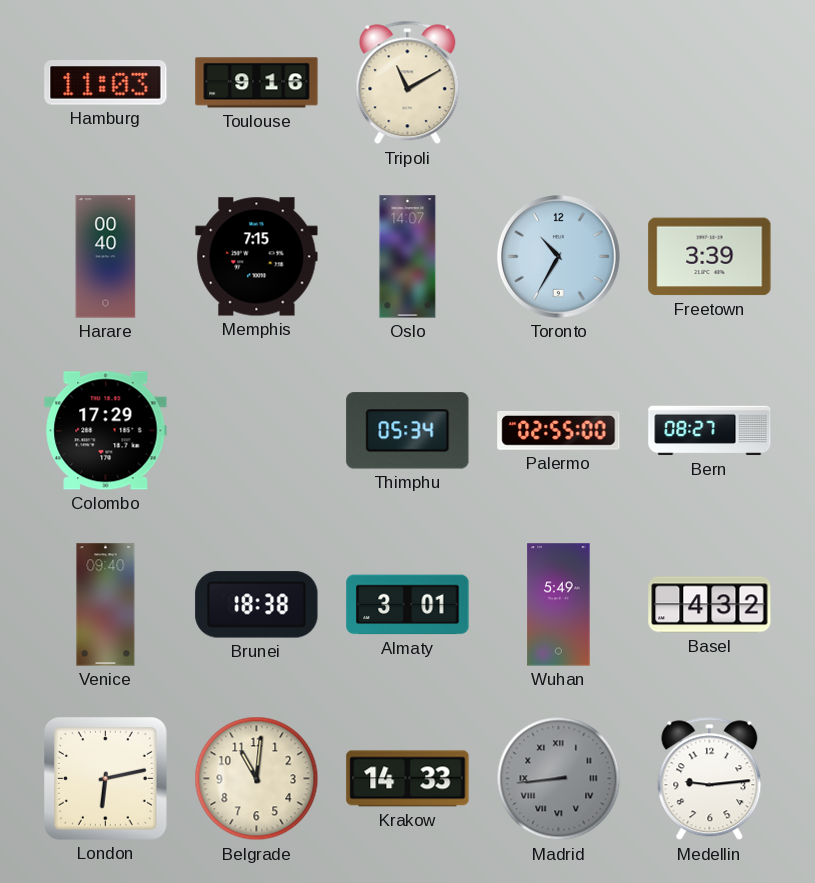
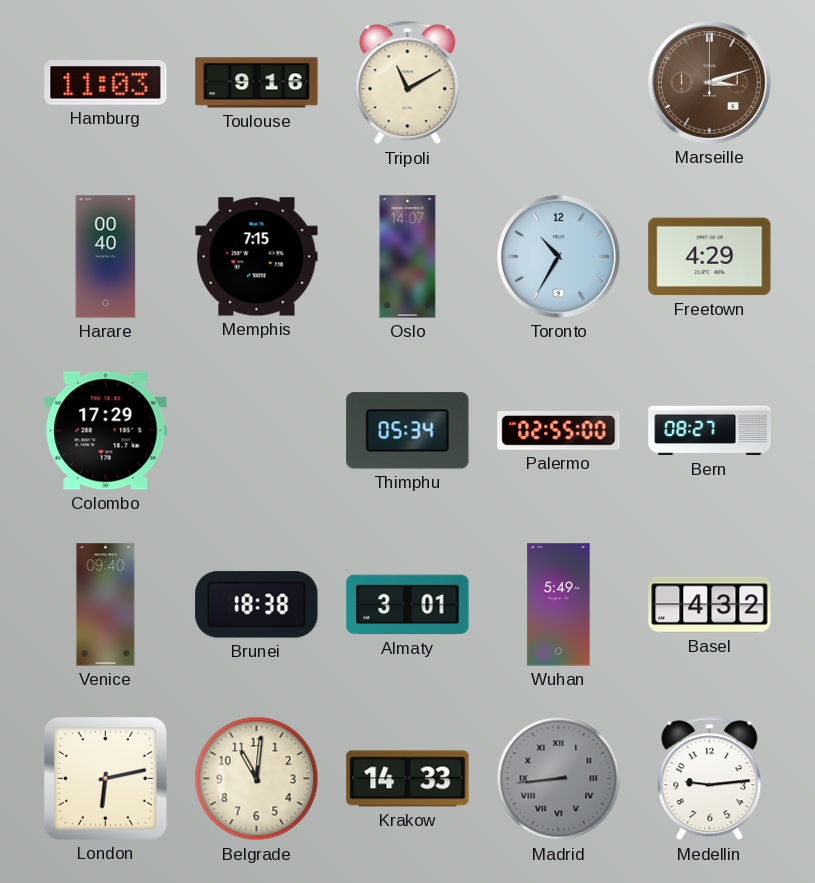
Marseille: none -> 3:12 (710, 83)
Freetown: 3:39 -> 4:29 (710, 257)
